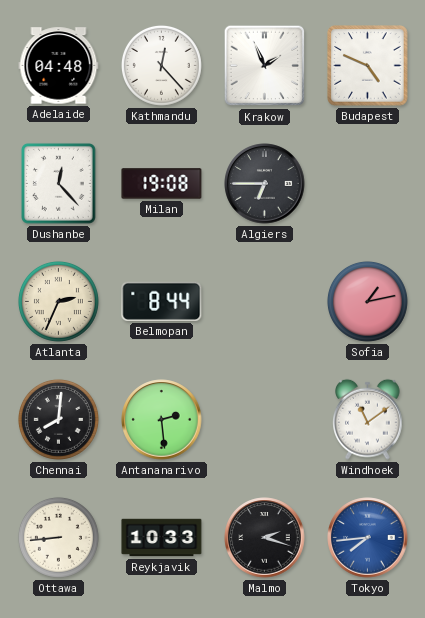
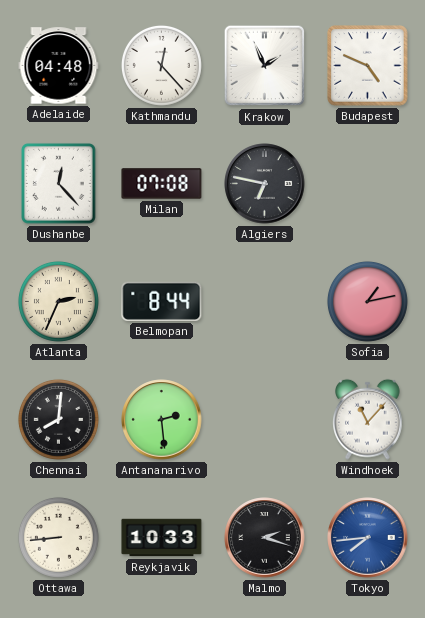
Milan: 19:08 -> 07:08 (162, 184)
Algiers: 6:45 -> 6:47 (265, 184)
Windhoek: 11:09 -> 11:07 (368, 419)
